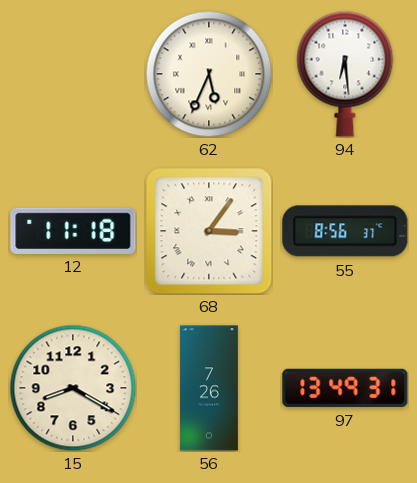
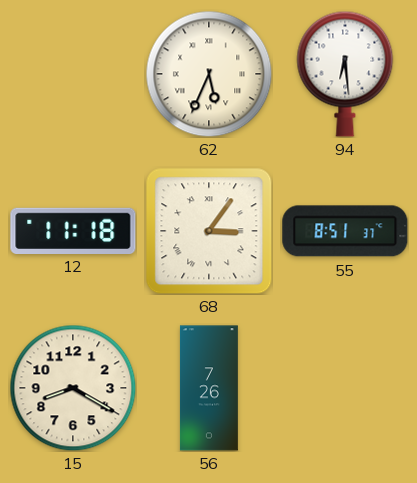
55: 8:56 -> 8:51 (345, 231)
97: 13:49 -> none (345, 388)
